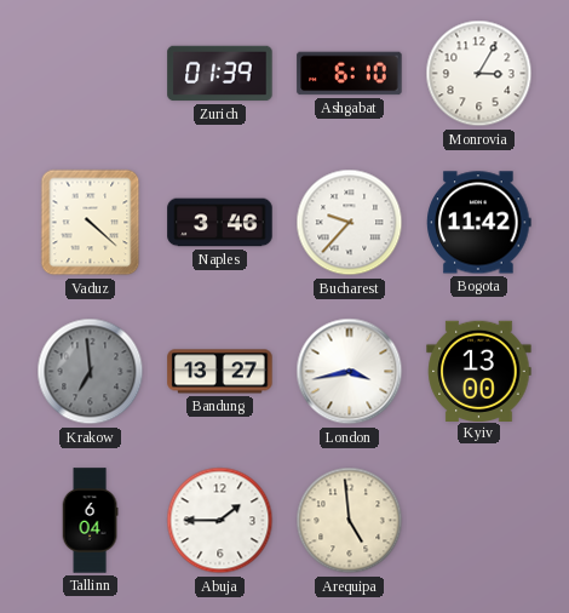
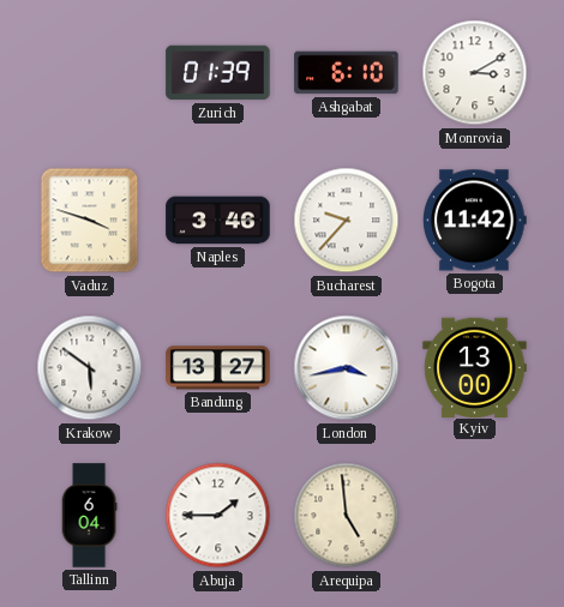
Monrovia: 3:05 -> 3:10 (475, 73)
Vaduz: 4:22 -> 3:48 (90, 221)
Krakow: 6:59 -> 5:51 (90, 368)
Krakow dial: grey -> white (90, 368)
